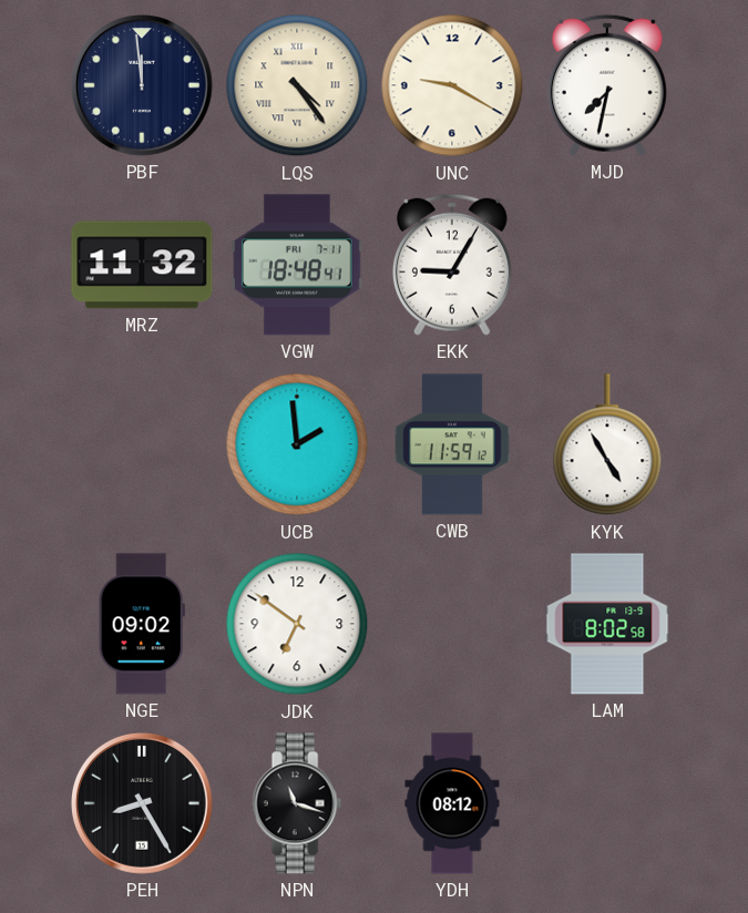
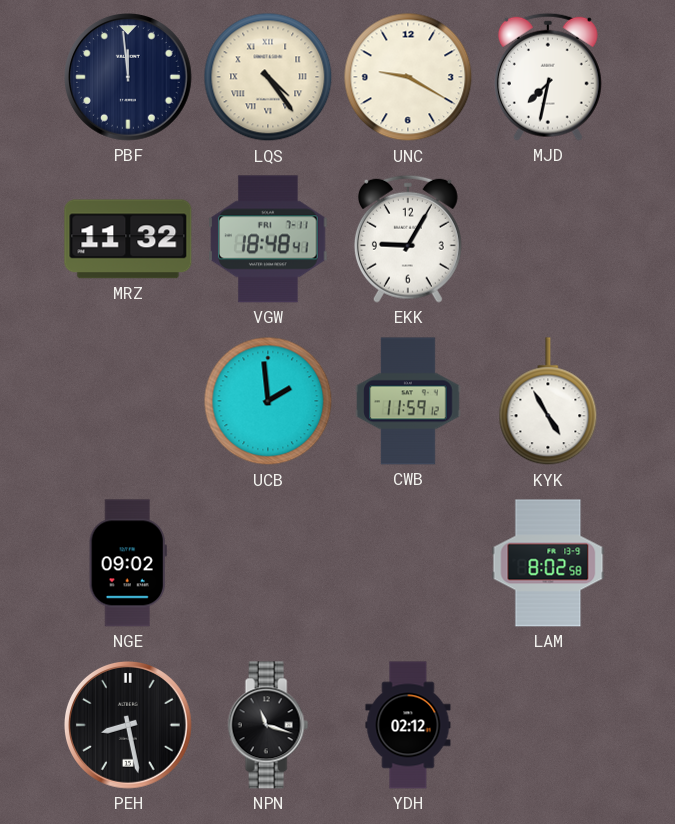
JDK: 6:51 -> none (297, 624)
PEH: 8:25 -> 8:28 (129, 726)
YDH: 08:12 -> 02:12 (408, 725)
